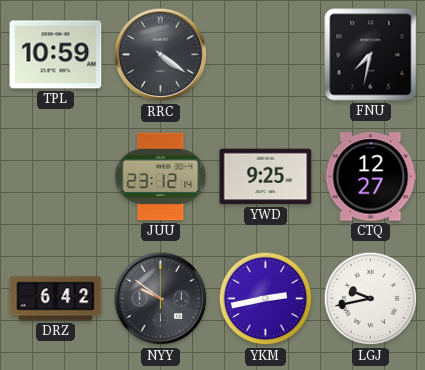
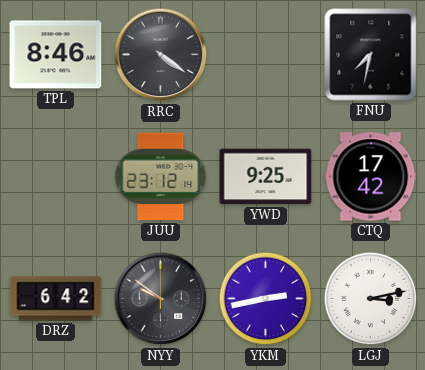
TPL: 10:59 -> 8:46 (56, 55)
CTQ: 12:27 -> 17:42 (371, 177)
LGJ: 9:43 -> 3:13 (371, 299)
